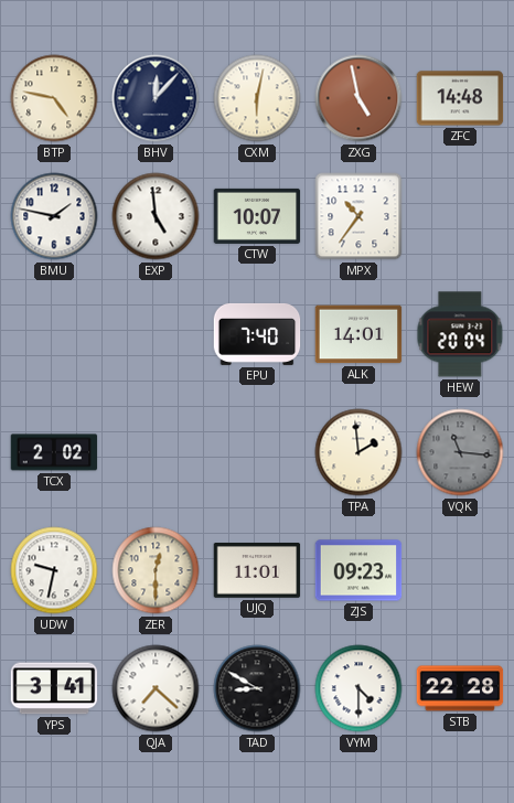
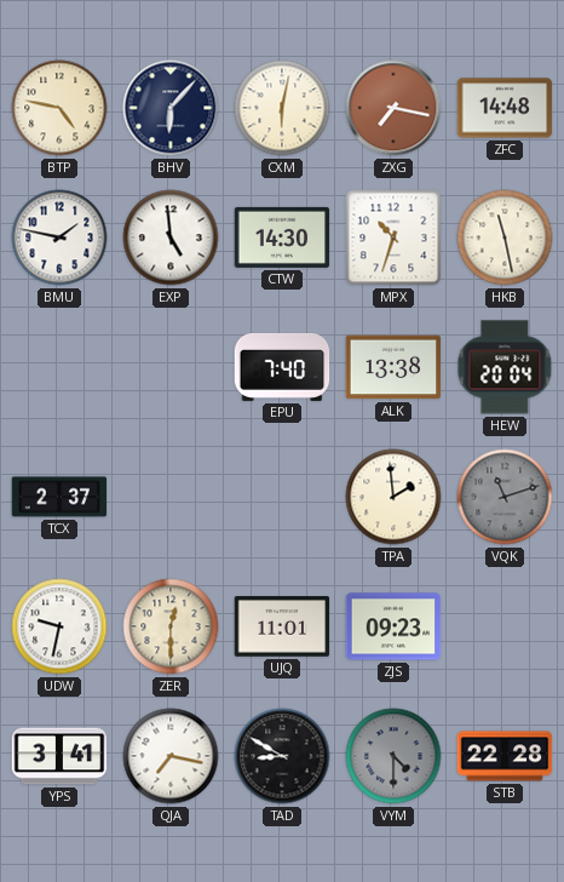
BHV: 12:07 -> 6:07 (171, 108)
ZXG: 4:58 -> 7:17 (393, 108)
CTW: 10:07 -> 14:30 (282, 237)
MPX: 10:36 -> 10:33 (393, 237)
HKB: none -> 11:28 (505, 237)
ALK: 14:01 -> 13:38 (393, 367)
TCX: 2:02 -> 2:37 (59, 497)
VQK: 11:16 -> 11:12 (505, 497)
QJA: 7:22 -> 7:17 (171, 756)
VYM dial: white -> grey (393, 756)
